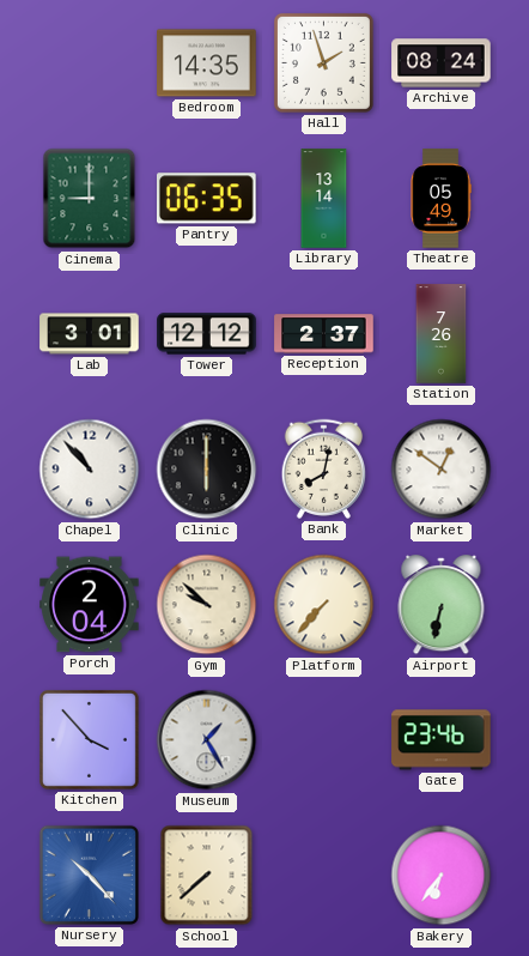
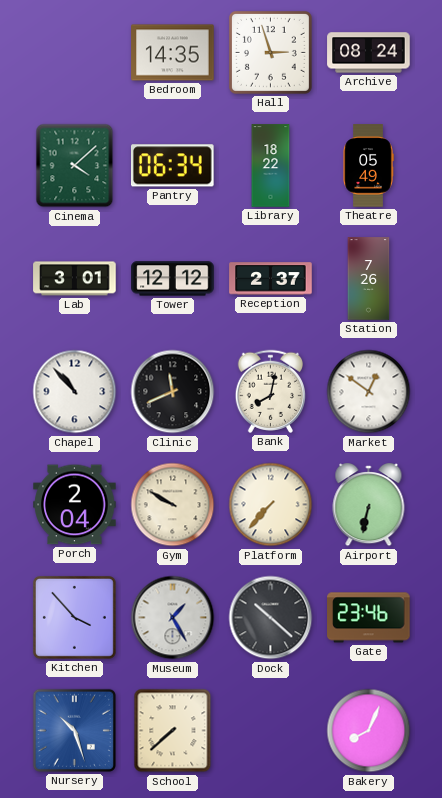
Hall: 1:57 -> 2:57 (270, 52)
Cinema: 9:00 -> 4:08 (75, 166)
Pantry: 06:35 -> 06:34 (173, 166)
Library: 13:14 -> 18:22 (271, 166)
Clinic: 6:00 -> 11:41 (173, 392)
Gym: 9:52 -> 9:50 (173, 505)
Dock: none -> 10:22 (271, 618)
Nursery: 10:23 -> 10:27 (74, 730)
Bakery: 6:36 -> 8:04 (369, 731)
